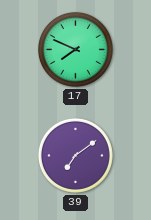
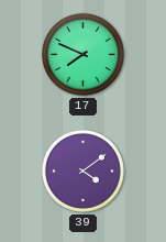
39: 7:09 -> 4:09 (82, 170)
